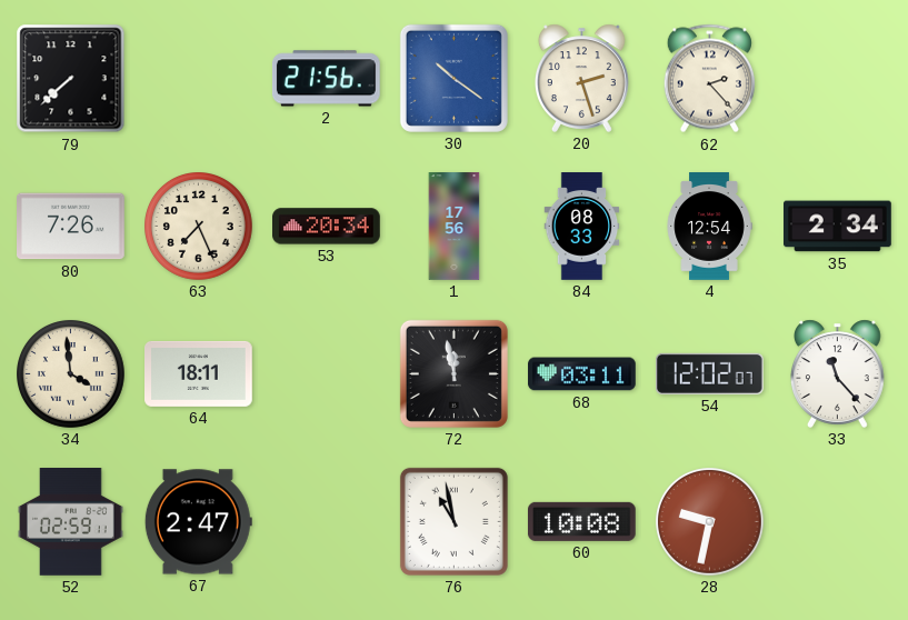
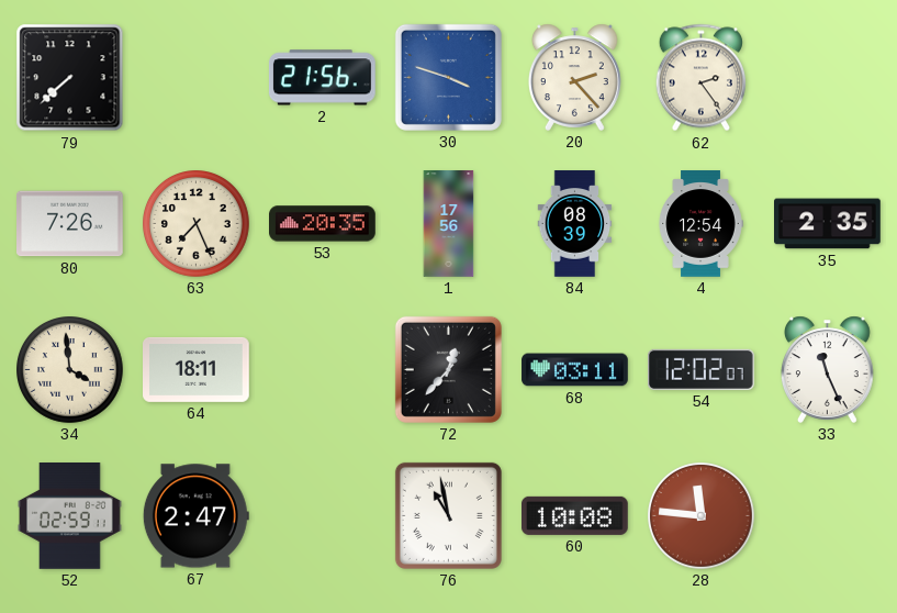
30: 10:21 -> 3:48 (448, 77)
20: 2:27 -> 2:23 (574, 77)
62: 2:23 -> 2:24 (700, 78)
53: 20:34 -> 20:35 (323, 224)
84: 08:33 -> 08:39 (575, 224)
35: 2:34 -> 2:35 (828, 224)
72: 11:58 -> 12:37 (448, 369)
33: 11:23 -> 11:26 (827, 369)
28: 9:32 -> 11:46 (702, 516)
